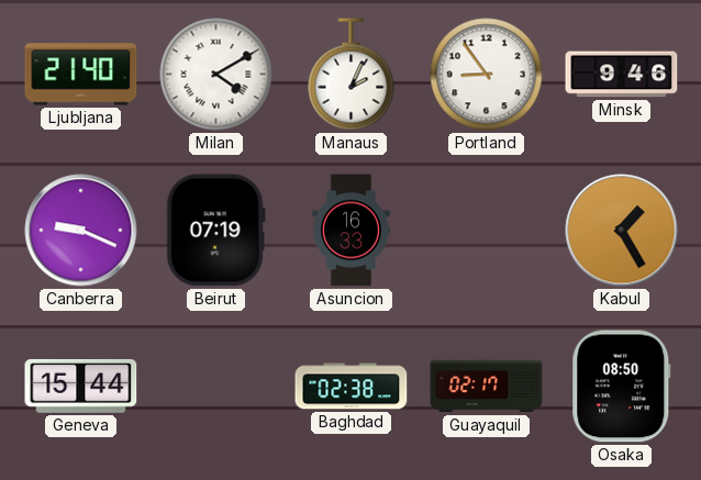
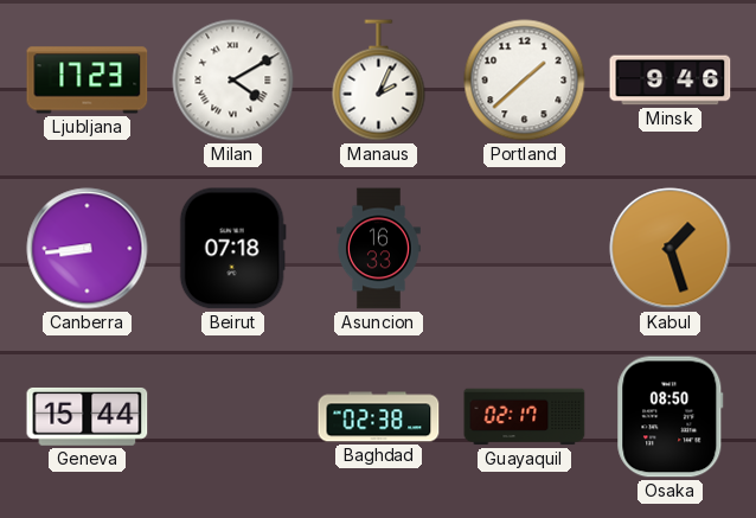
Ljubljana: 21:40 -> 17:23 (88, 81)
Portland: 8:54 -> 1:38 (525, 81)
Canberra: 9:19 -> 8:44 (88, 249)
Beirut: 07:19 -> 07:18 (232, 249)
Kabul: 1:25 -> 1:27 (671, 249)
